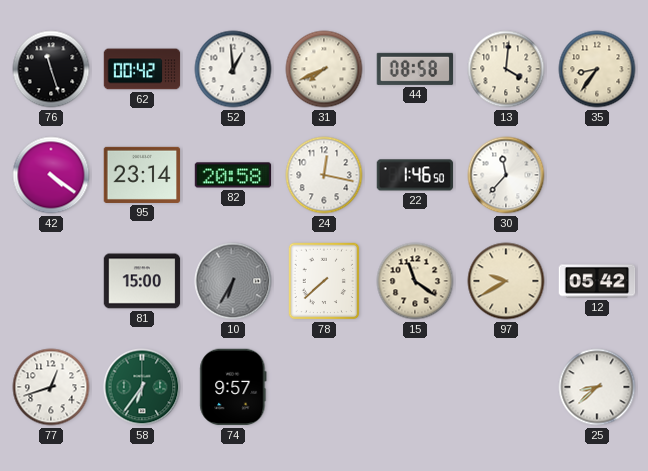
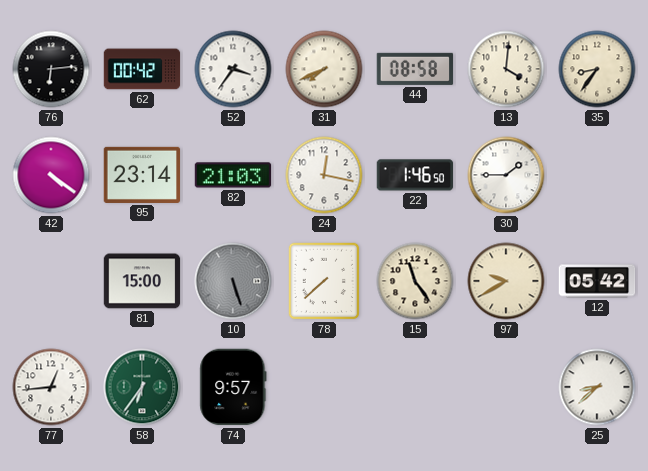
76: 11:27 -> 6:14 (51, 69)
52: 12:59 -> 3:36 (233, 69)
82: 20:58 -> 21:03 (233, 175)
30: 11:37 -> 1:45 (506, 175)
10: 6:35 -> 5:27 (233, 281)
15: 11:21 -> 11:24 (415, 281)
77: 12:42 -> 12:44 (51, 387)
